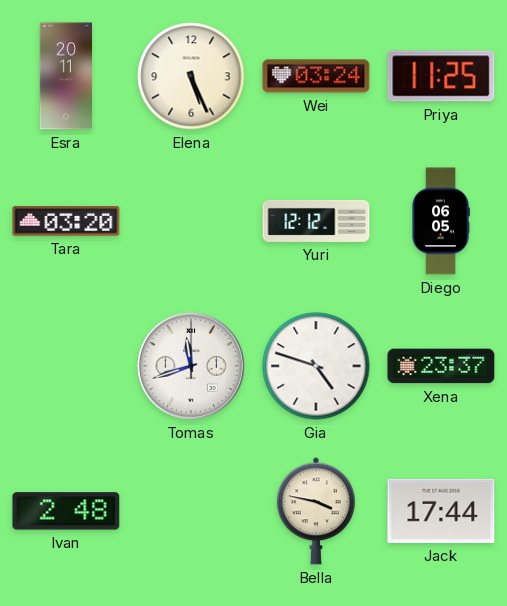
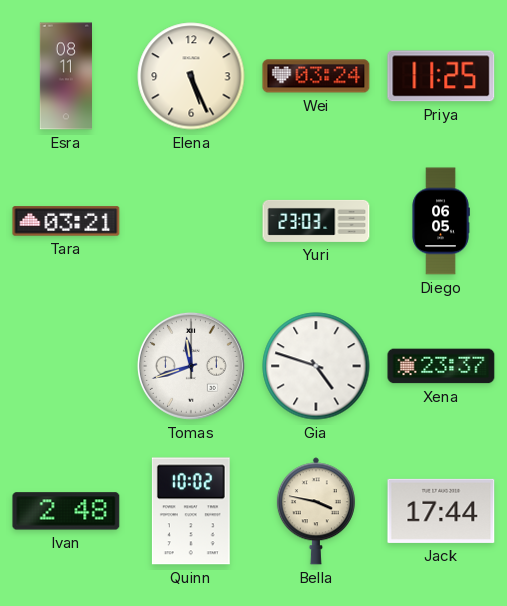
Esra: 20:11 -> 08:11 (65, 76)
Tara: 03:20 -> 03:21 (66, 221)
Yuri: 12:12 -> 23:03 (316, 221)
Quinn: none -> 10:02 (191, 511)
